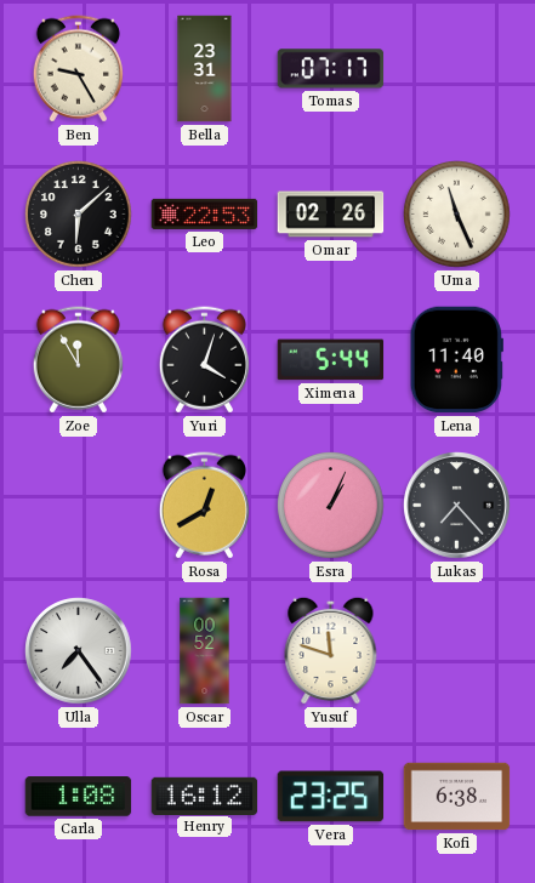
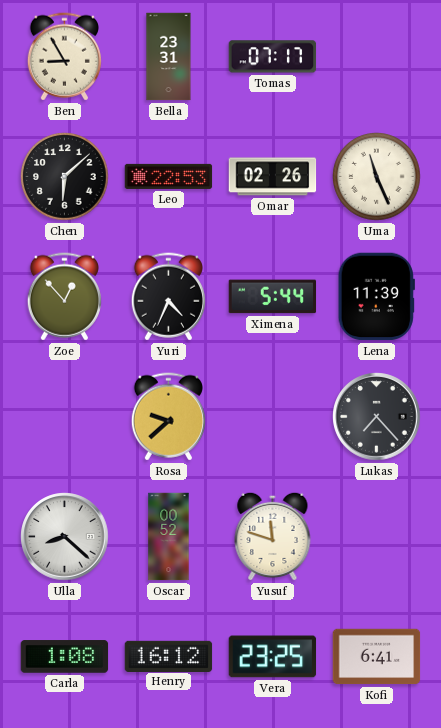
Ben: 9:25 -> 8:55 (64, 57)
Zoe: 11:55 -> 12:53 (64, 297)
Yuri: 4:03 -> 4:34 (168, 297)
Lena: 11:40 -> 11:39 (376, 297)
Rosa: 12:40 -> 9:38 (168, 417)
Esra: 1:04 -> none (331, 506)
Ulla: 7:24 -> 8:22 (65, 537)
Kofi: 6:38 -> 6:41 (377, 657)
